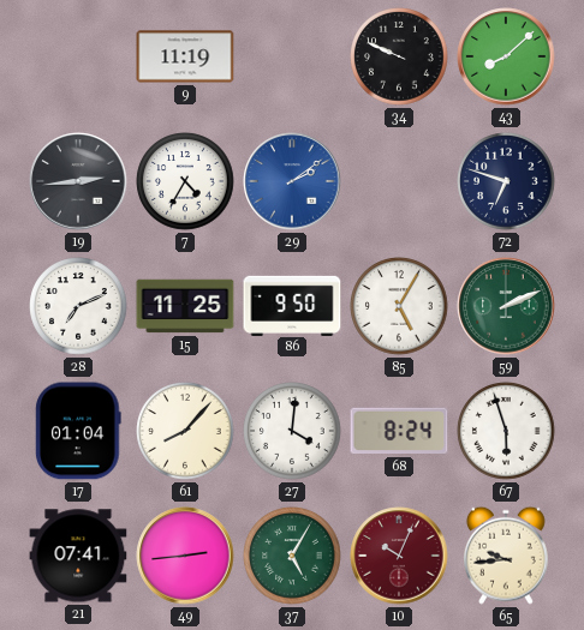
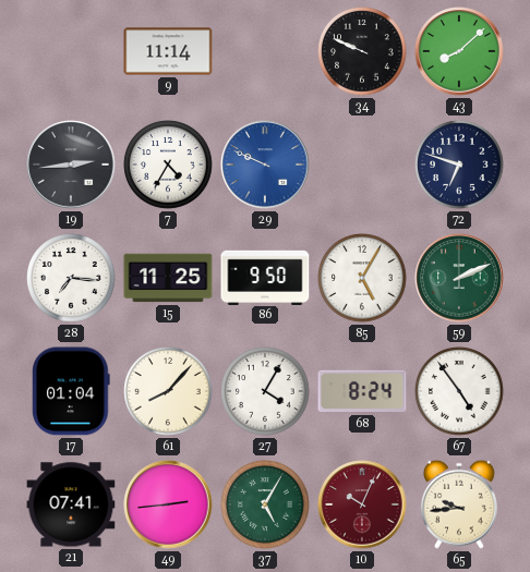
9: 11:19 -> 11:14 (168, 51)
29: 2:09 -> 9:49 (265, 165)
28: 7:11 -> 7:16 (71, 278)
27: 4:01 -> 4:05 (265, 391)
67: 5:57 -> 4:54 (459, 391)
